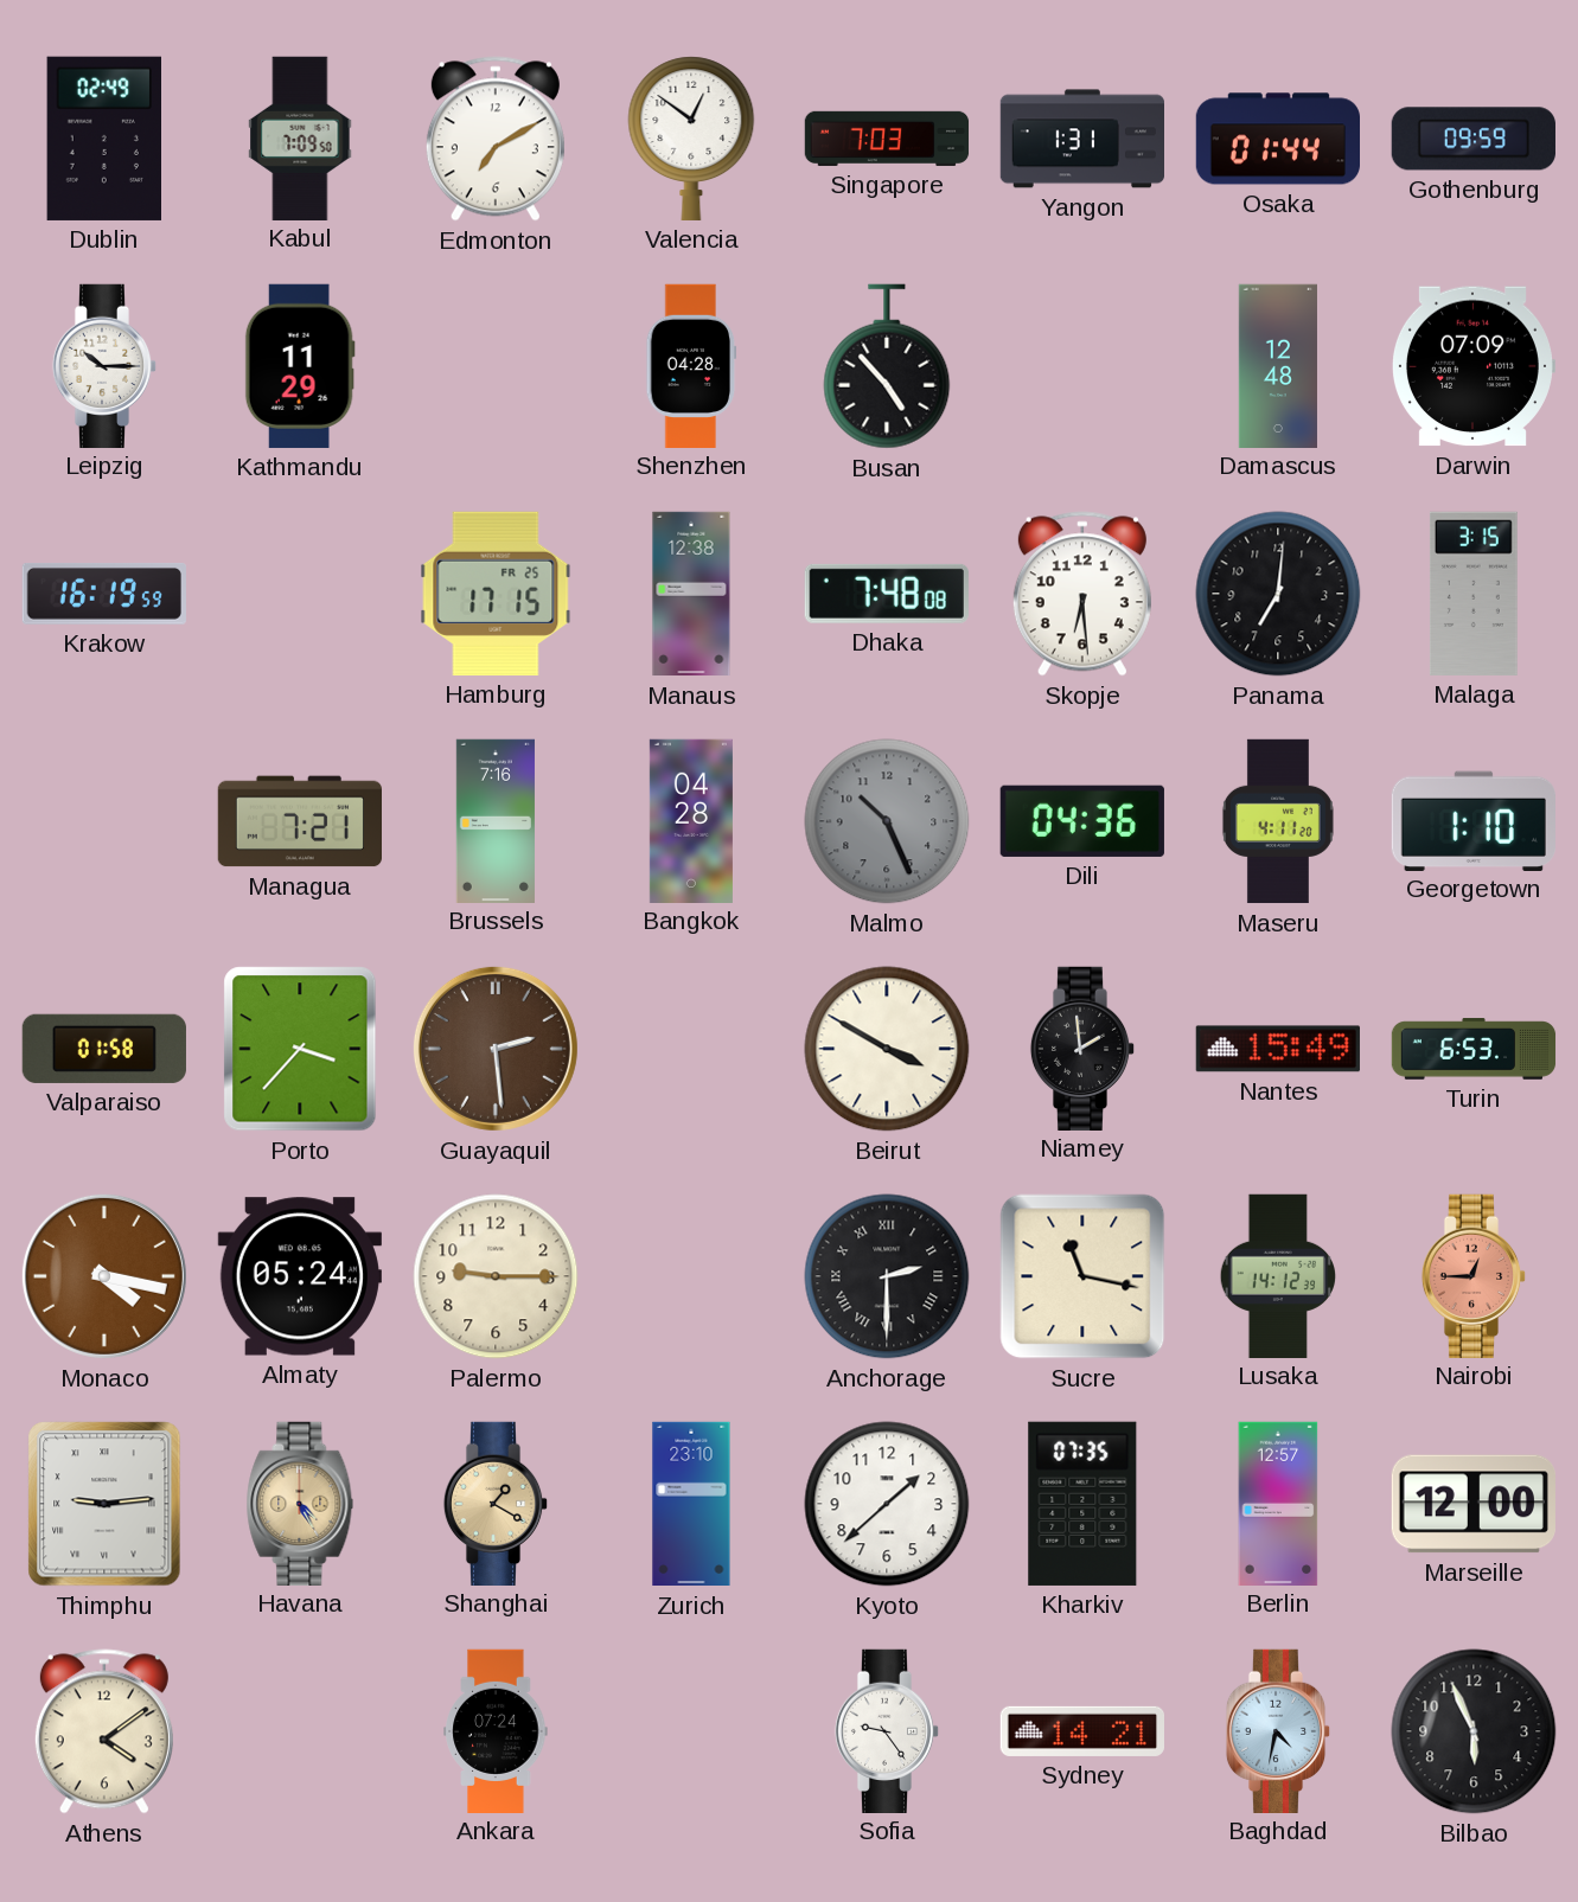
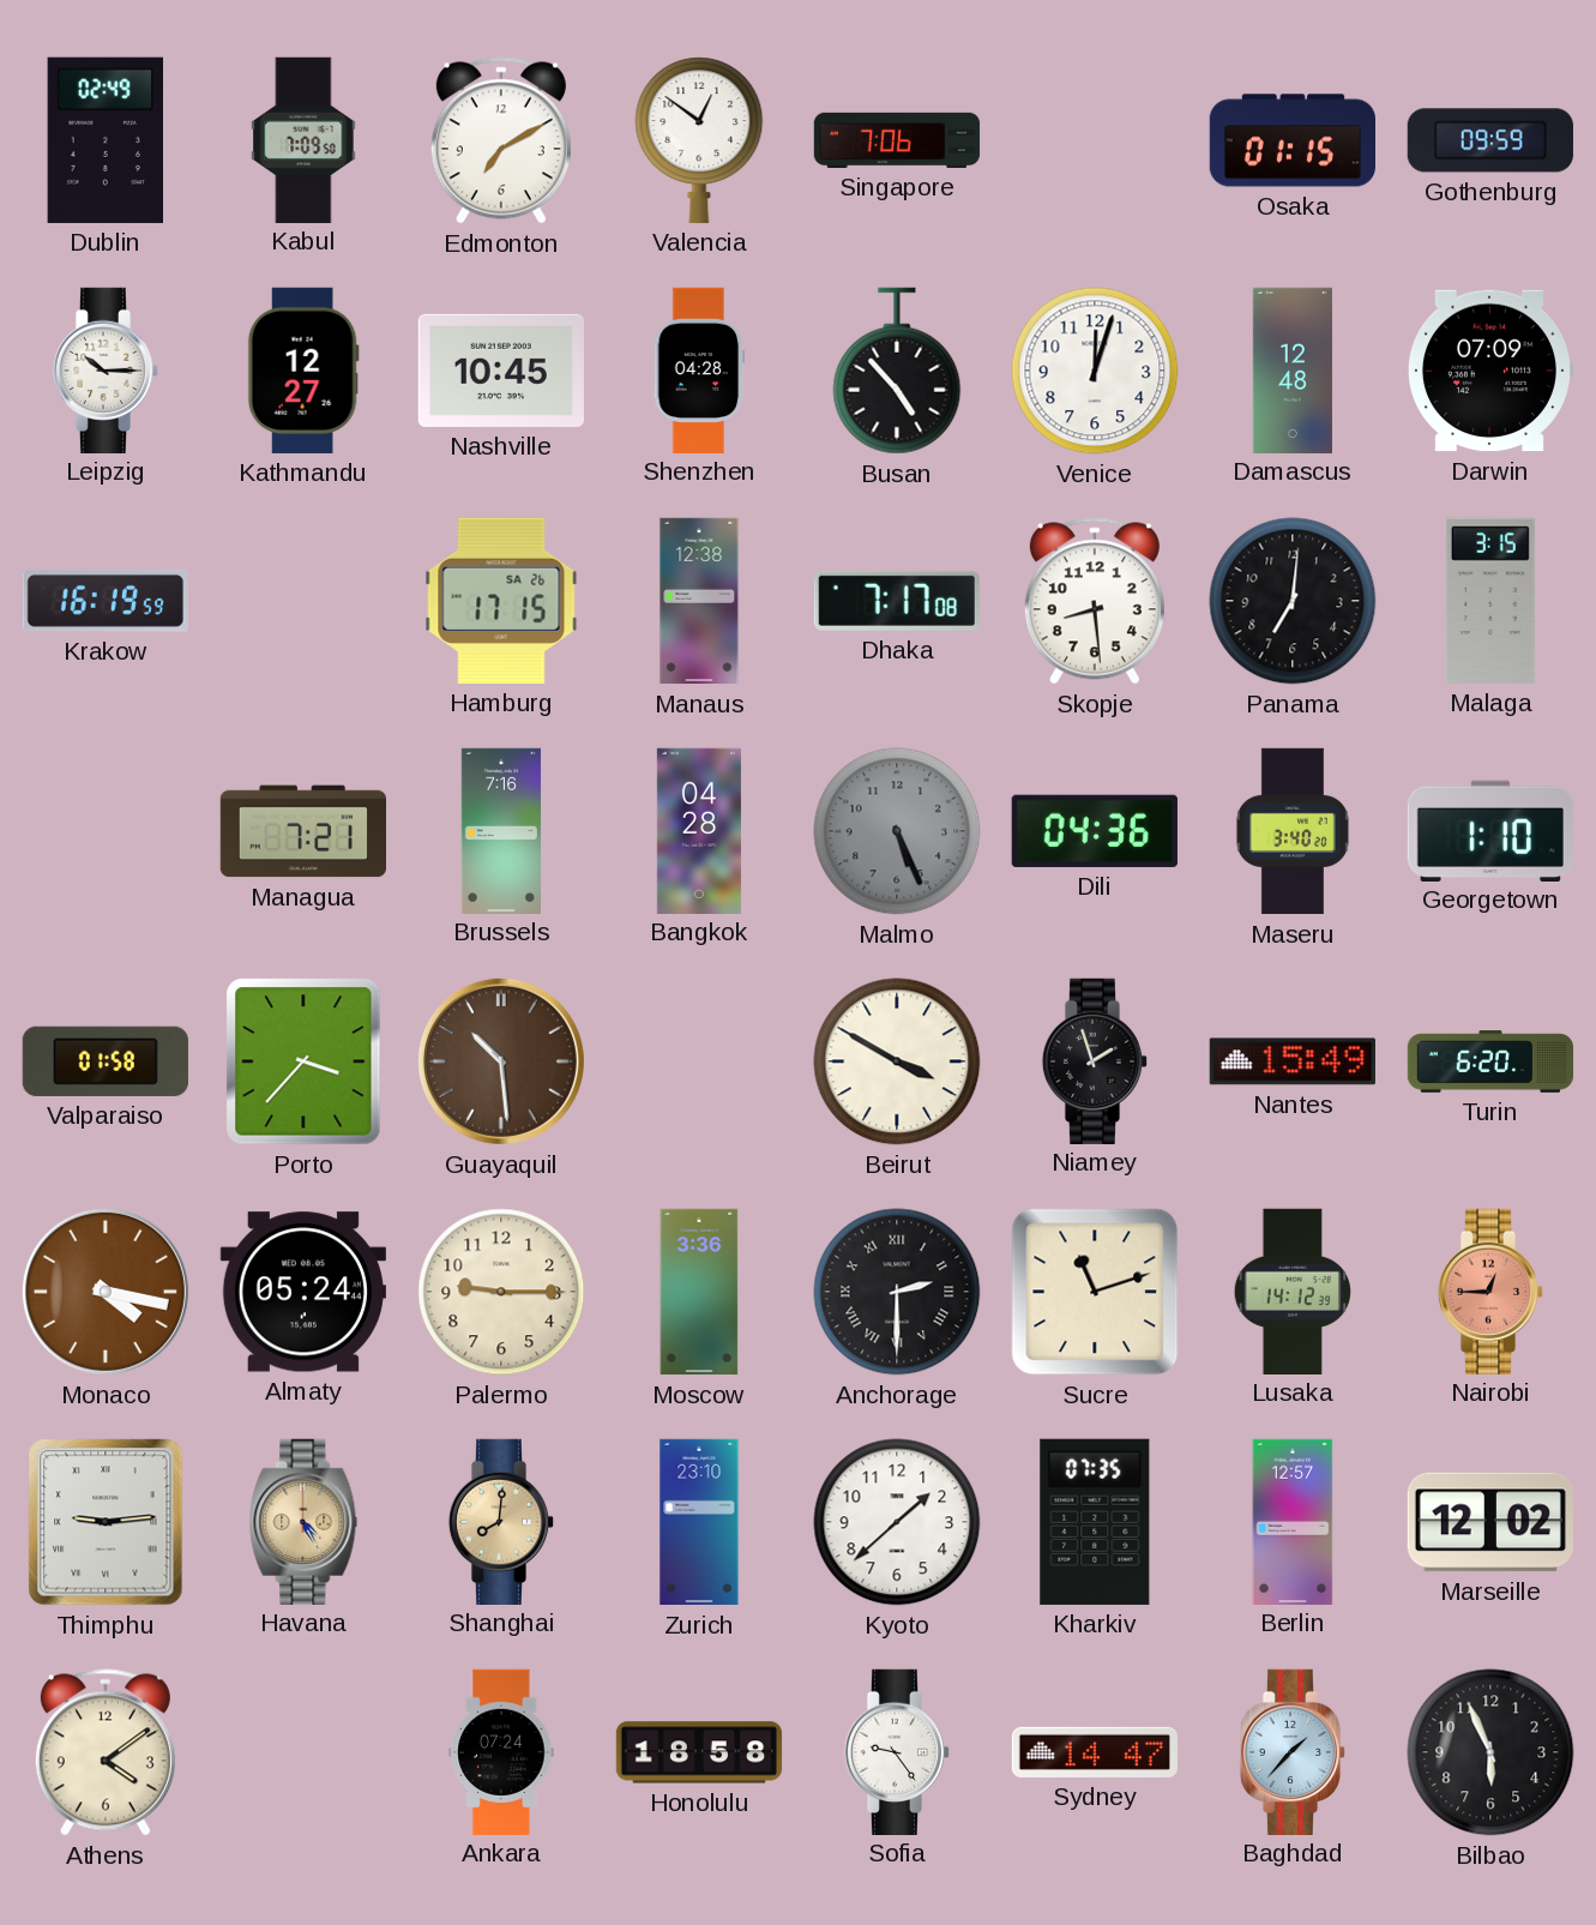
Singapore: 7:03 -> 7:06 (897, 140)
Yangon: 1:31 -> none (1081, 139)
Osaka: 01:44 -> 01:15 (1291, 140)
Kathmandu: 11:29 -> 12:27 (303, 371)
Nashville: none -> 10:45 (501, 371)
Venice: none -> 12:03 (1095, 371)
Hamburg date: FR 25 -> SA 26 (501, 601)
Dhaka: 7:48 -> 7:17 (897, 601)
Skopje: 6:29 -> 8:29 (1095, 601)
Malmo: 10:26 -> 5:26 (897, 831)
Maseru: 4:11 -> 3:40 (1293, 831)
Guayaquil: 2:29 -> 10:29 (501, 1061)
Niamey: 1:59 -> 1:57 (1095, 1060)
Turin: 6:53 -> 6:20 (1490, 1061)
Moscow: none -> 3:36 (699, 1292)
Sucre: 11:17 -> 11:12 (1095, 1292)
Shanghai: 1:20 -> 8:01 (501, 1521)
Marseille: 12:00 -> 12:02 (1490, 1522)
Honolulu: none -> 18:58 (699, 1752)
Sydney: 14:21 -> 14:47 (1094, 1752)
Baghdad: 4:32 -> 1:37 (1293, 1751)
